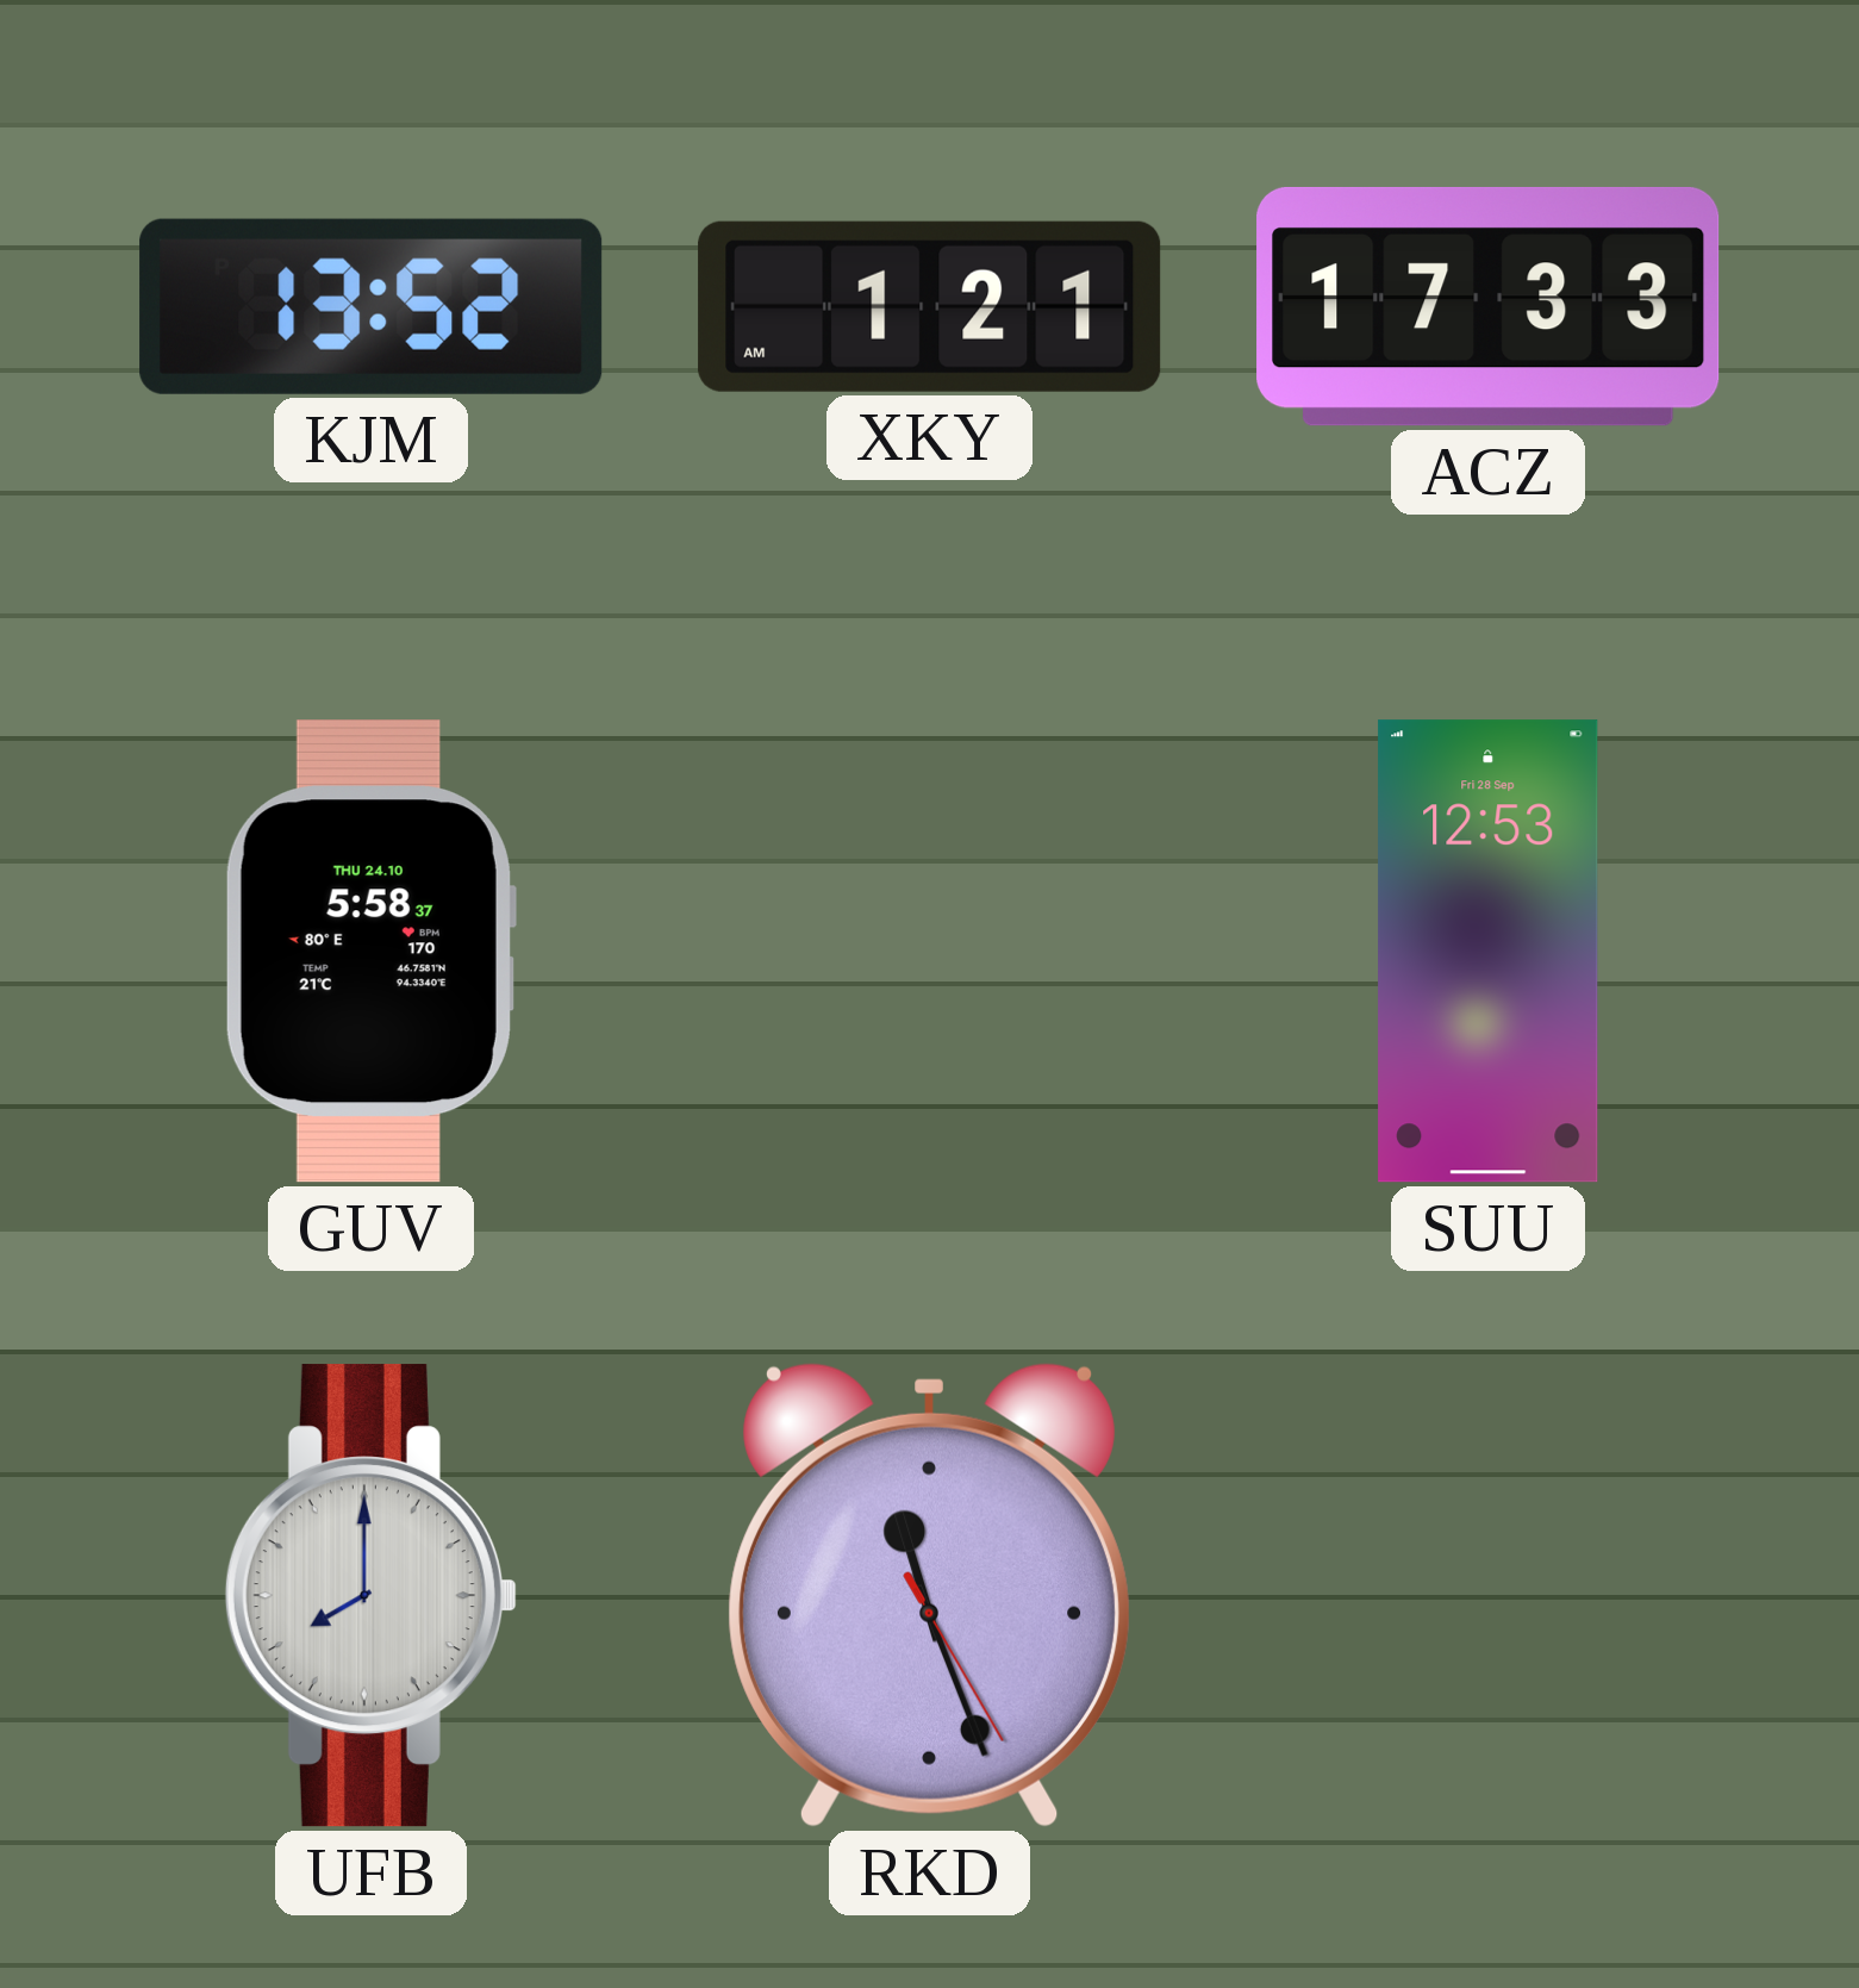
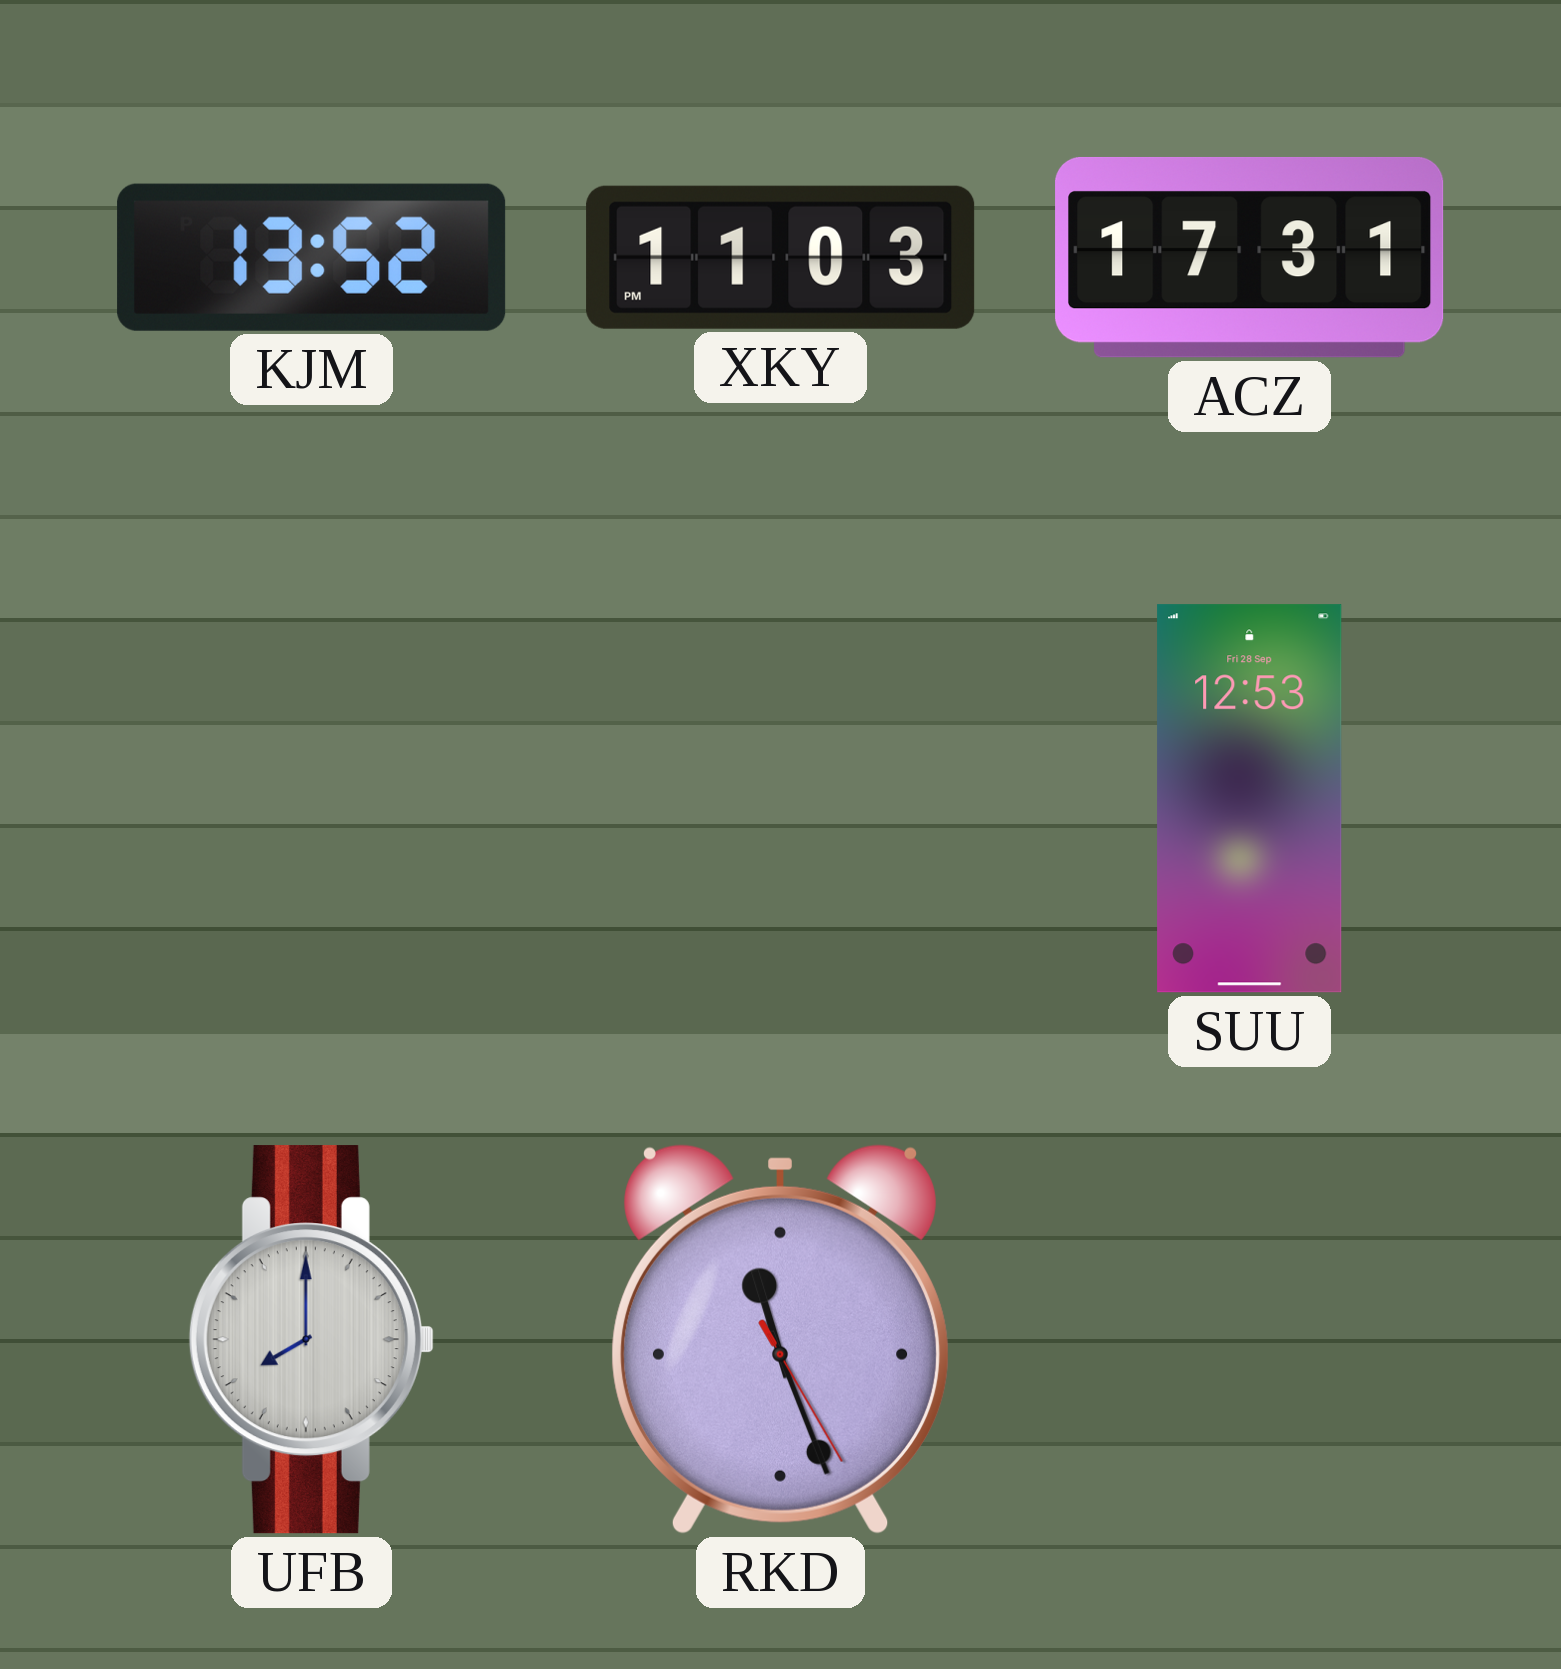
XKY: 1:21 -> 11:03 (781, 257)
ACZ: 17:33 -> 17:31 (1250, 257)
GUV: 5:58 -> none (370, 952)
